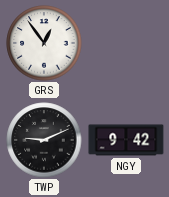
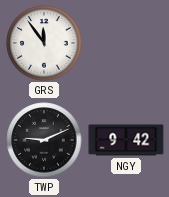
GRS: 12:54 -> 11:54 (44, 43)
